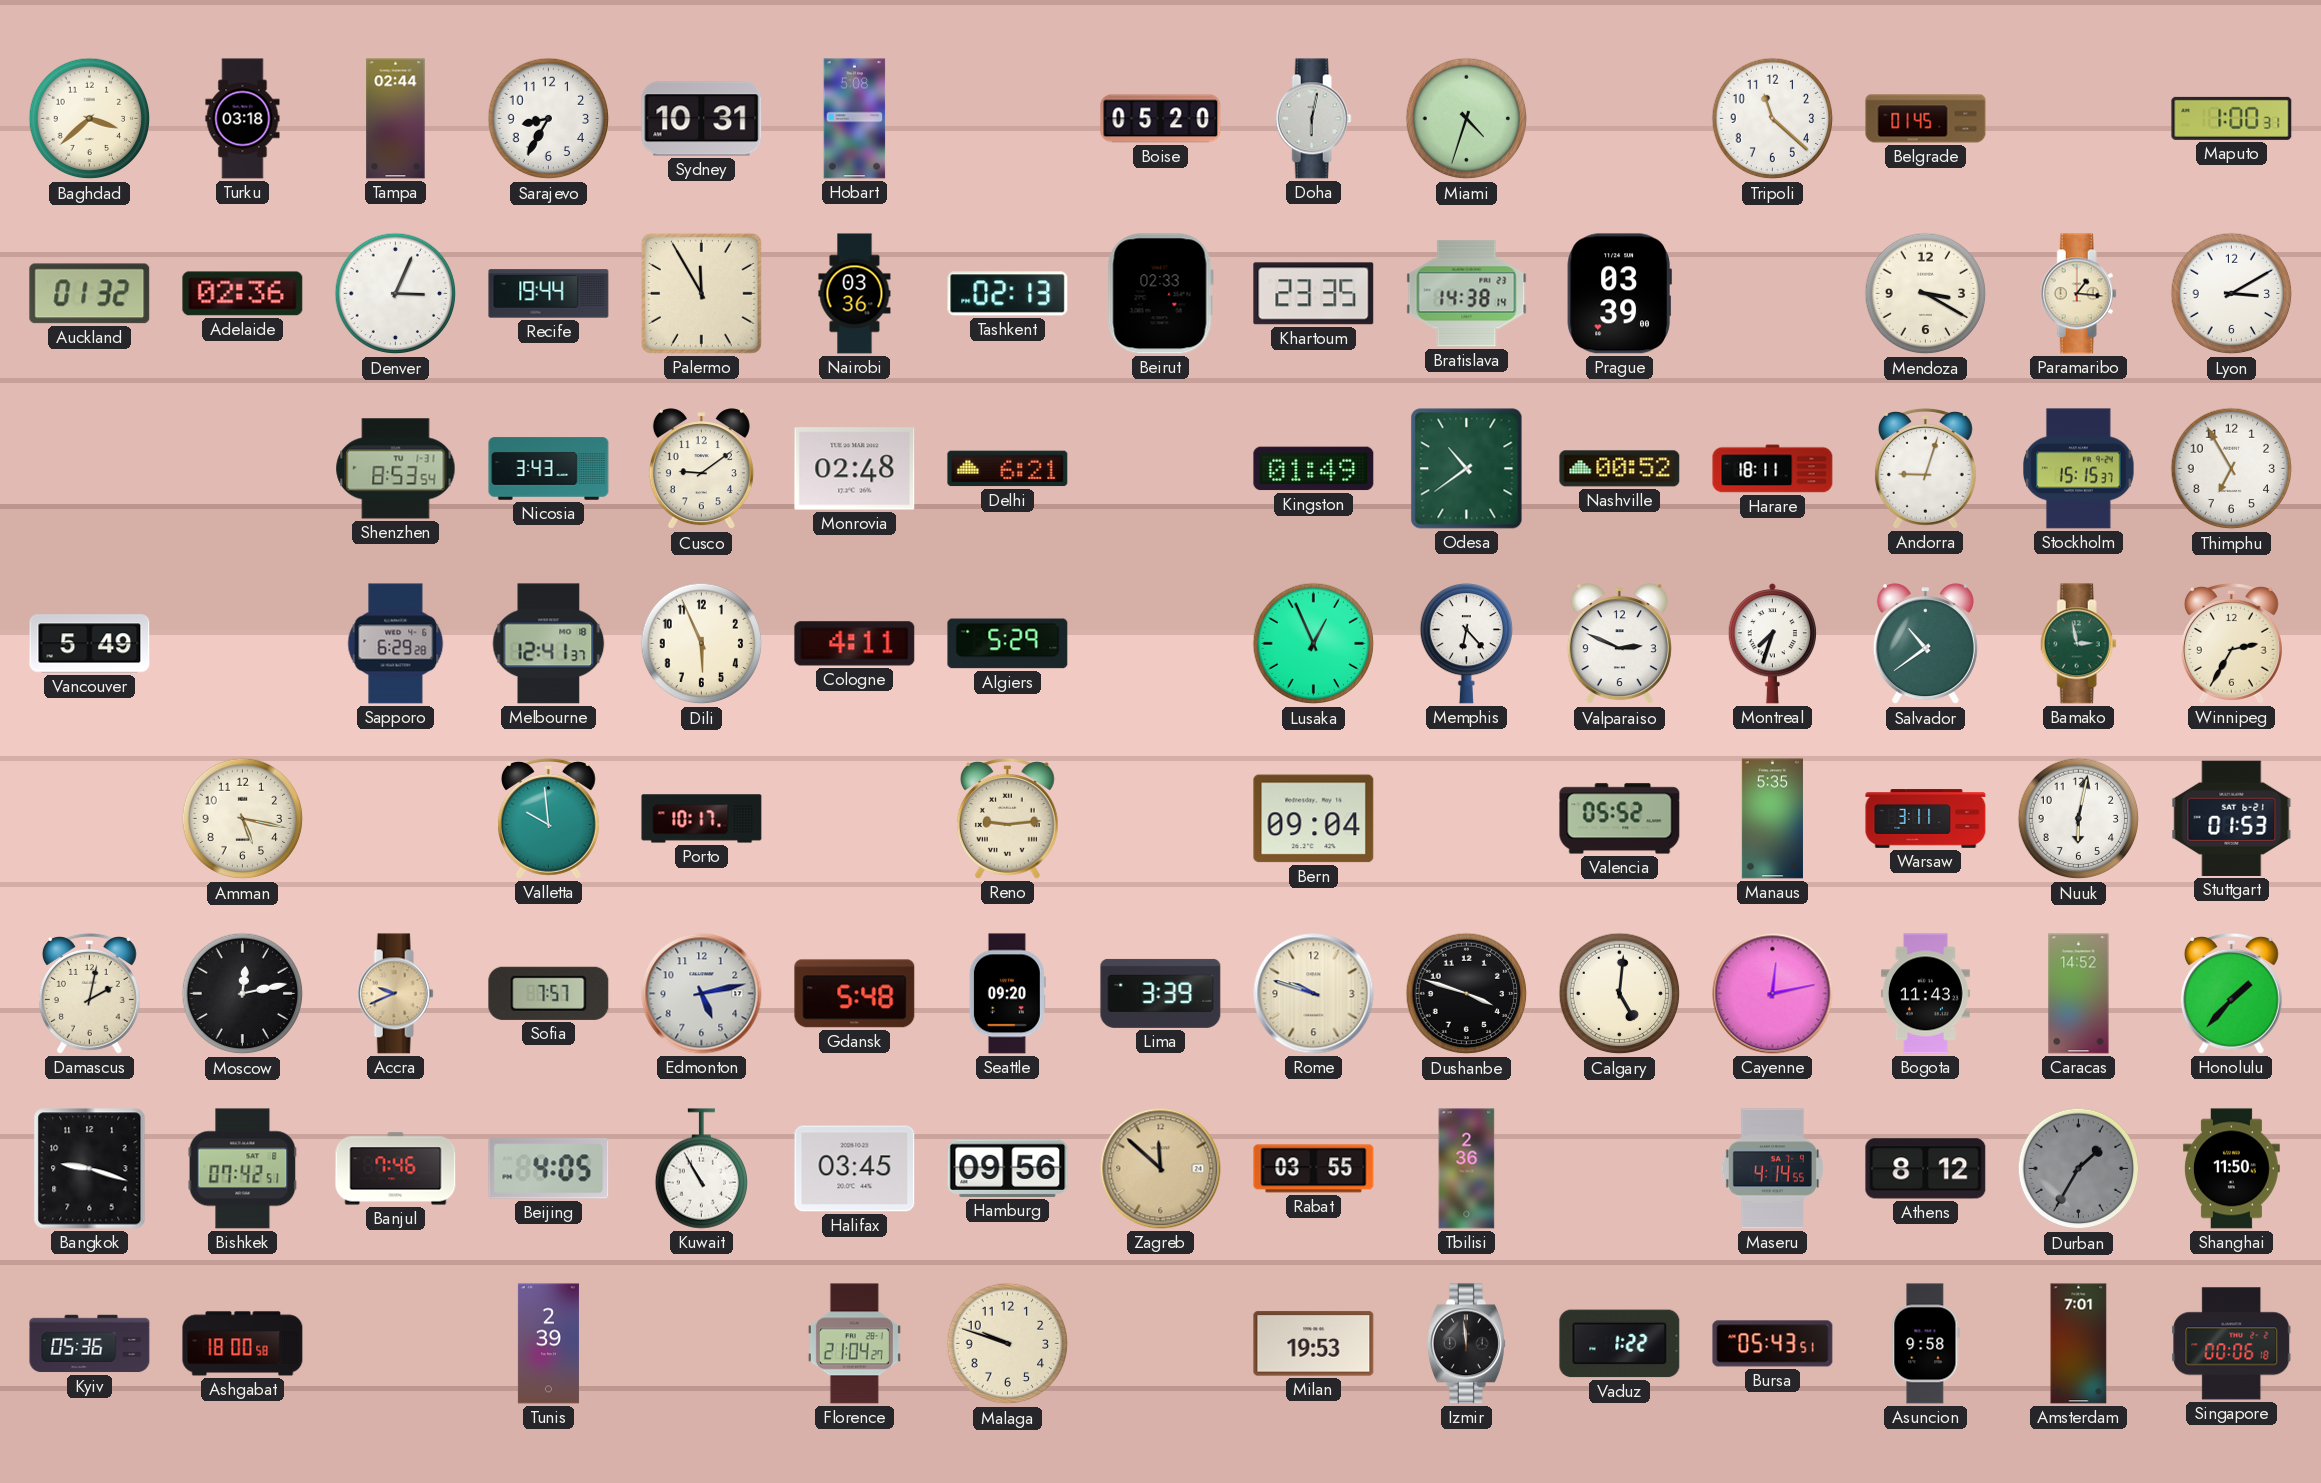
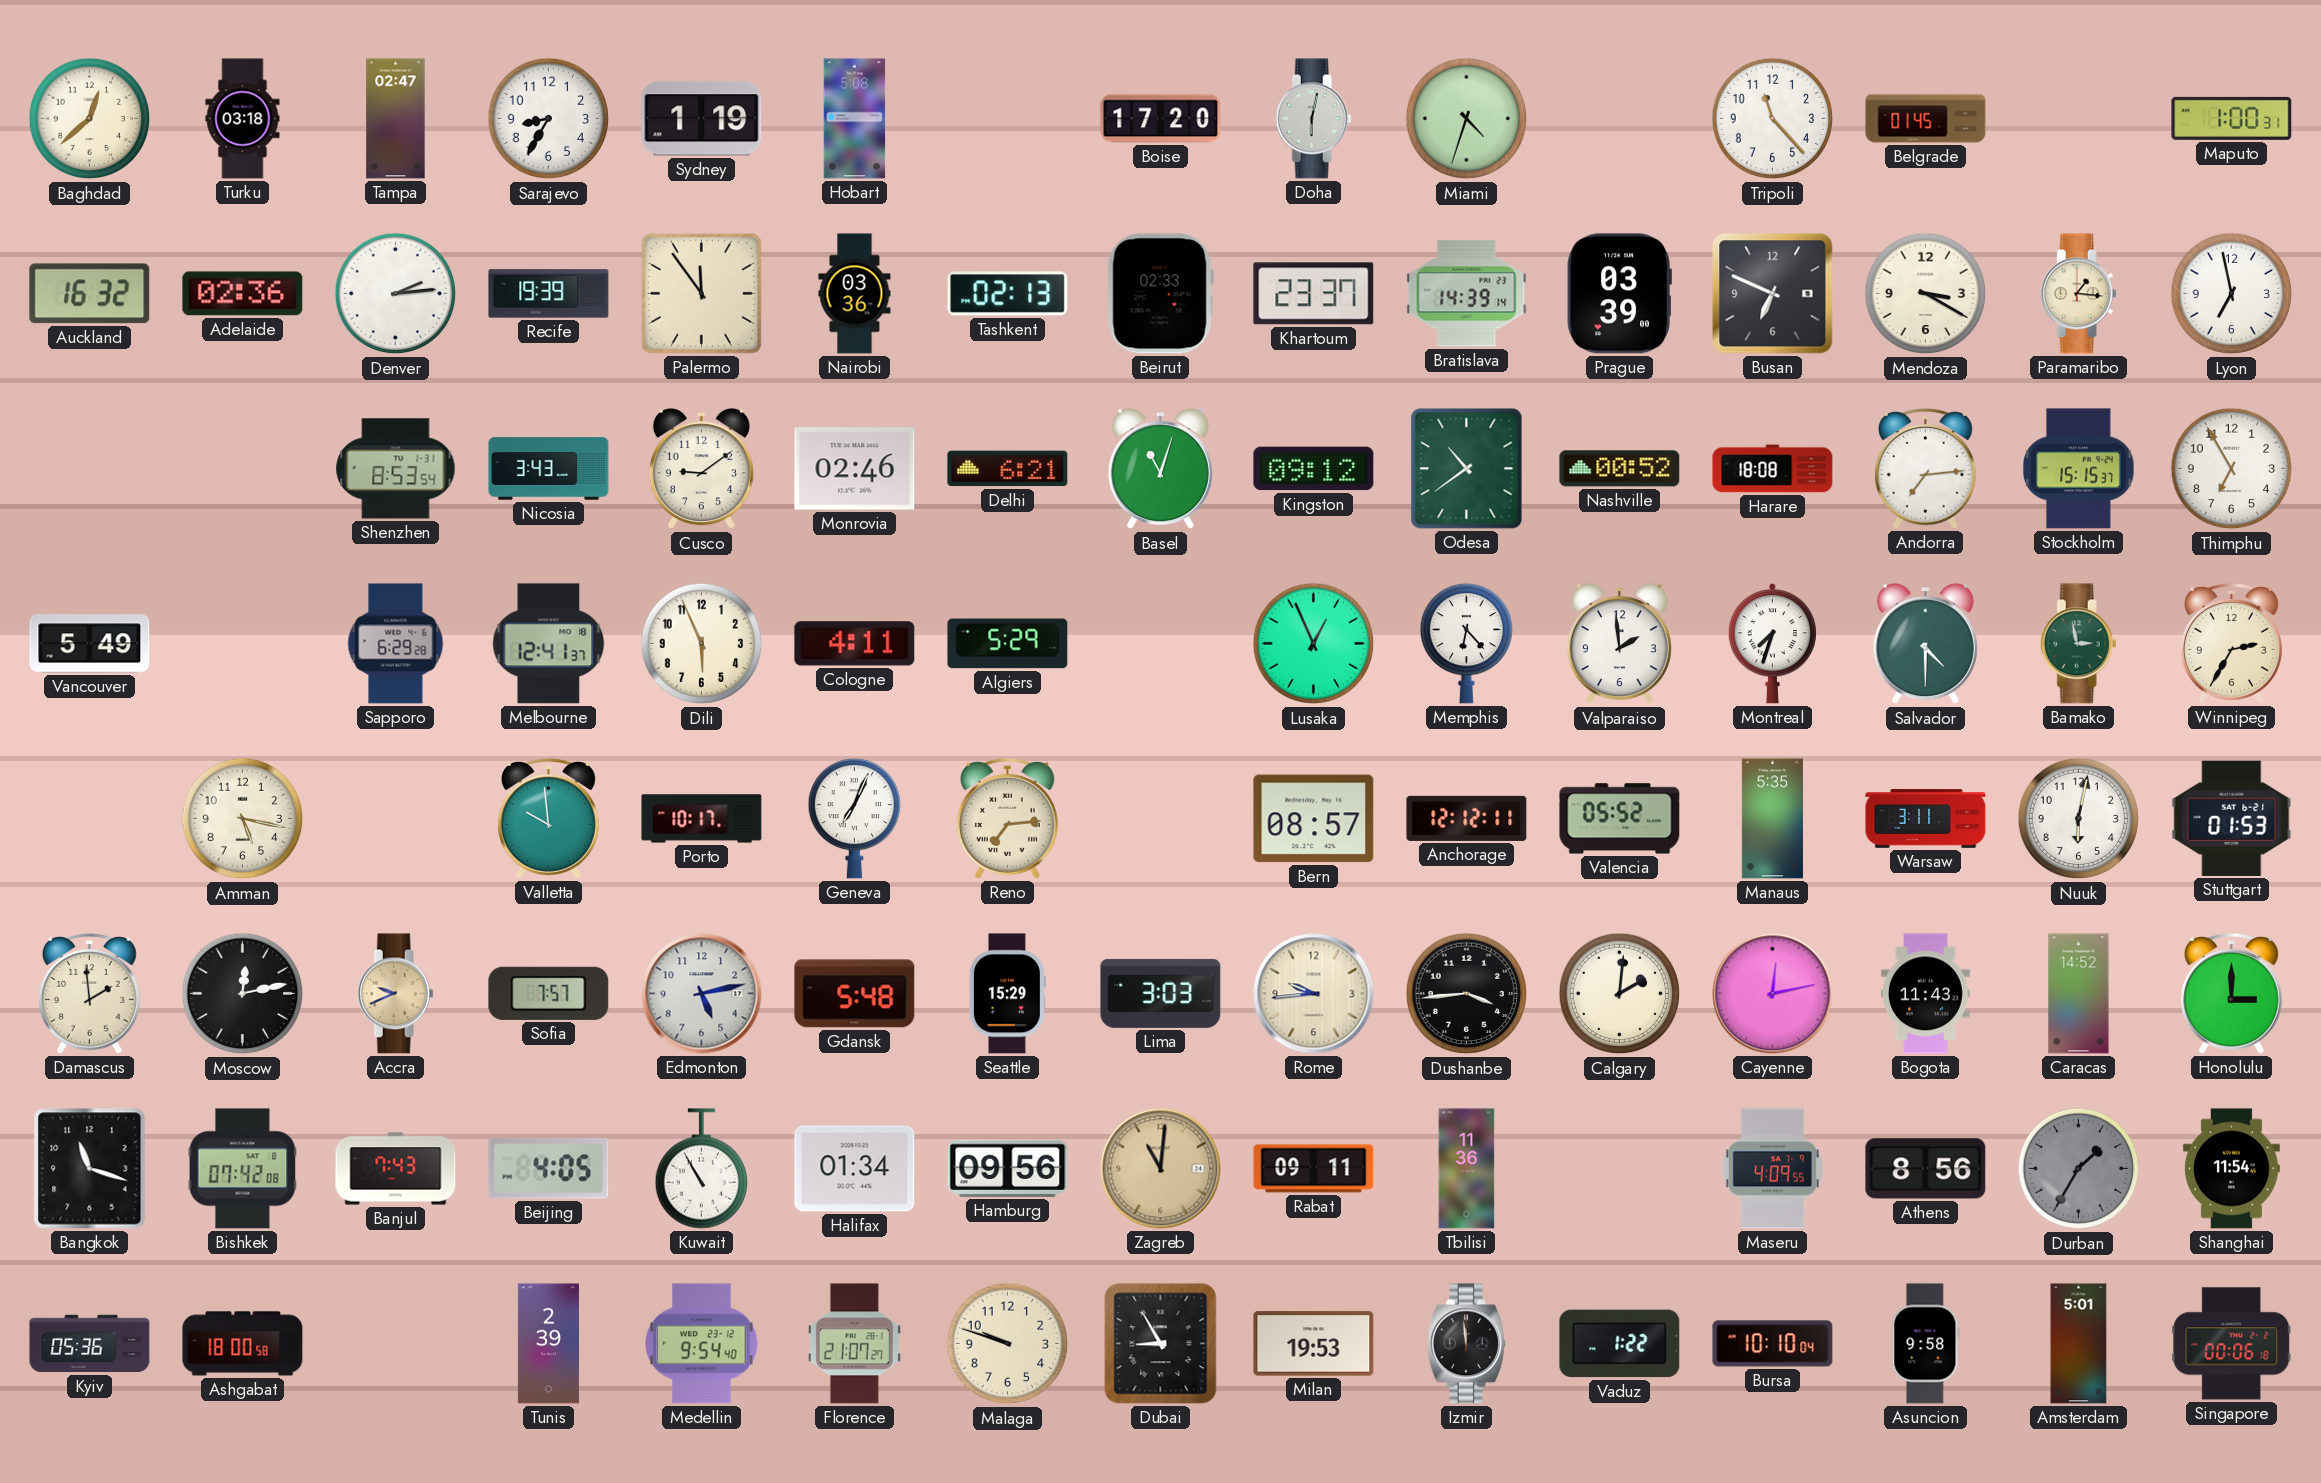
Baghdad: 3:38 -> 12:38 (90, 119)
Tampa: 02:44 -> 02:47 (396, 119)
Sydney: 10:31 -> 1:19 (702, 119)
Boise: 05:20 -> 17:20 (1161, 119)
Tripoli: 11:22 -> 11:23 (1773, 119)
Auckland: 01:32 -> 16:32 (90, 294)
Denver: 3:04 -> 2:14 (396, 294)
Recife: 19:44 -> 19:39 (549, 294)
Palermo: 11:55 -> 11:54 (701, 293)
Khartoum: 23:35 -> 23:37 (1314, 294)
Bratislava: 14:38 -> 14:39 (1467, 294)
Busan: none -> 6:49 (1773, 294)
Lyon: 3:10 -> 6:58 (2232, 294)
Monrovia: 02:48 -> 02:46 (855, 469)
Basel: none -> 11:03 (1160, 469)
Kingston: 01:49 -> 09:12 (1314, 469)
Harare: 18:11 -> 18:08 (1773, 469)
Andorra: 9:03 -> 7:14 (1925, 469)
Valparaiso: 2:49 -> 1:59 (1619, 644)
Salvador: 10:39 -> 4:30 (1925, 644)
Geneva: none -> 7:04 (854, 819)
Reno: 9:14 -> 7:14 (1007, 819)
Bern: 09:04 -> 08:57 (1314, 819)
Anchorage: none -> 12:12 (1467, 818)
Damascus: 2:02 -> 1:59 (89, 994)
Seattle: 09:20 -> 15:29 (1007, 994)
Lima: 3:39 -> 3:03 (1161, 993)
Rome: 9:48 -> 9:44 (1314, 994)
Dushanbe: 3:48 -> 3:44 (1467, 994)
Calgary: 5:01 -> 2:01 (1620, 994)
Honolulu: 1:37 -> 3:00 (2231, 994)
Bangkok: 9:18 -> 11:18 (90, 1169)
Bishkek: 07:42:51 -> 07:42:08 (243, 1169)
Banjul: 7:46 -> 7:43 (396, 1169)
Halifax: 03:45 -> 01:34 (855, 1169)
Zagreb: 11:52 -> 11:01 (1161, 1169)
Rabat: 03:55 -> 09:11 (1314, 1169)
Tbilisi: 2:36 -> 11:36 (1467, 1169)
Maseru: 4:14 -> 4:09 (1772, 1169)
Athens: 8:12 -> 8:56 (1926, 1169)
Shanghai: 11:50 -> 11:54 (2231, 1169)
Medellin: none -> 9:54 (702, 1344)
Florence: 21:04 -> 21:07 (854, 1344)
Dubai: none -> 8:55 (1161, 1344)
Bursa: 05:43 -> 10:10 (1773, 1344)
Amsterdam: 7:01 -> 5:01 (2079, 1344)
